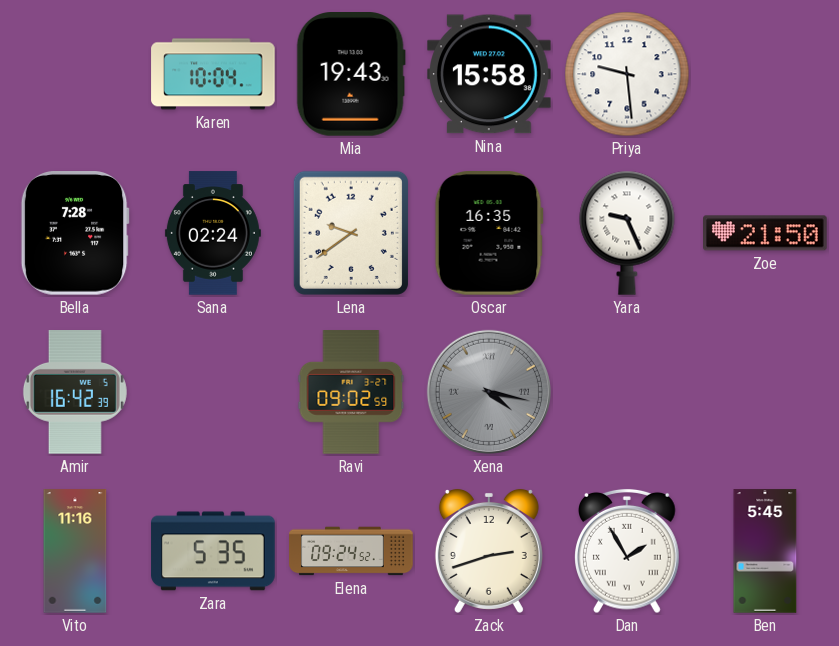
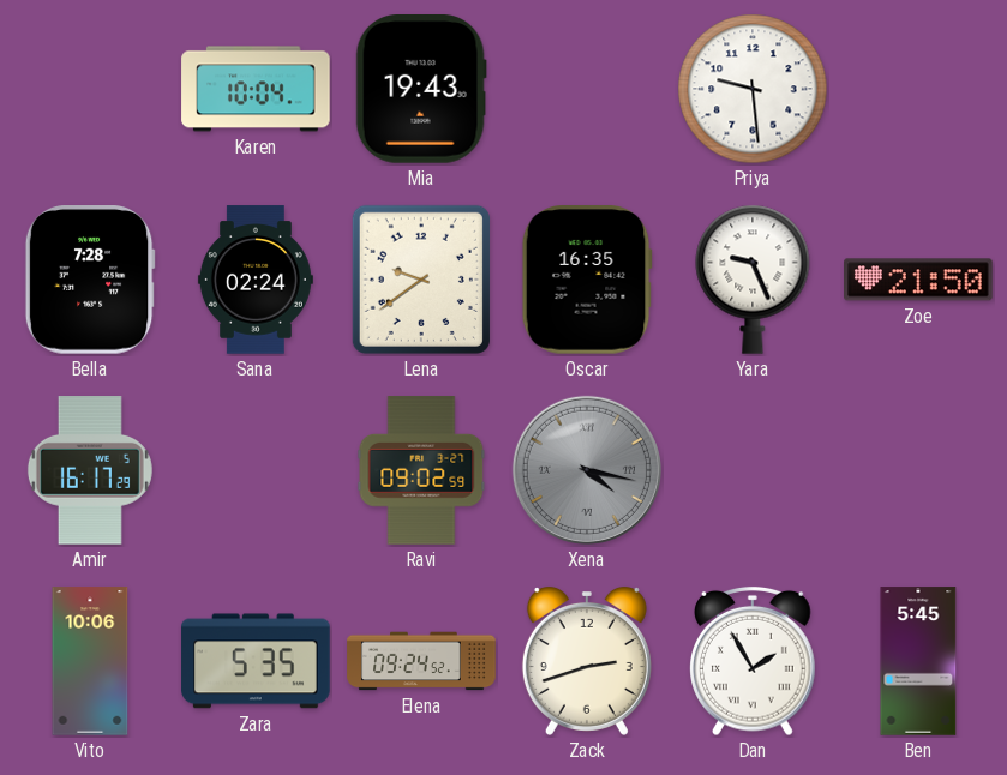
Nina: 15:58 -> none (490, 74)
Amir: 16:42 -> 16:17 (90, 470)
Vito: 11:16 -> 10:06 (90, 661)
